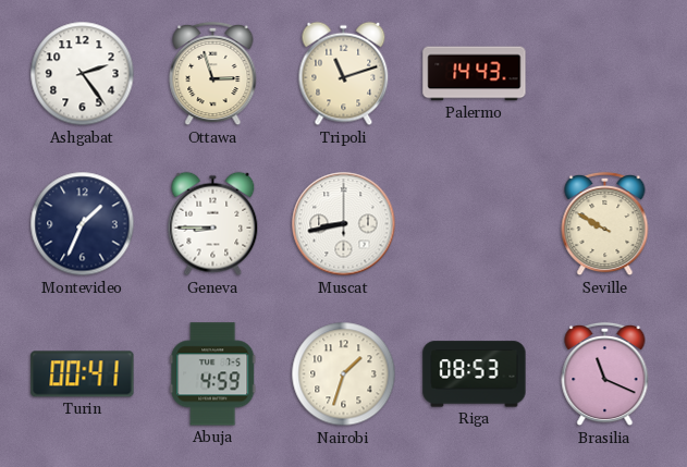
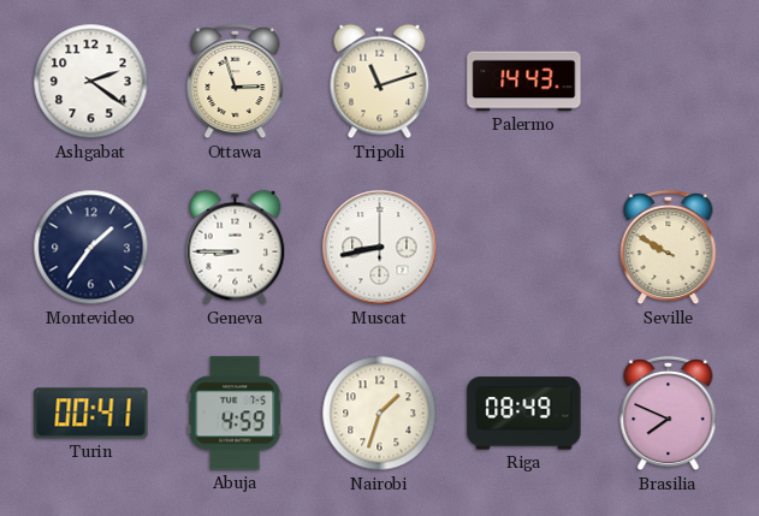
Ashgabat: 2:24 -> 2:21 (91, 82)
Montevideo: 1:34 -> 1:36 (91, 248)
Riga: 08:53 -> 08:49 (524, 414)
Brasilia: 11:19 -> 7:49 (669, 414)
